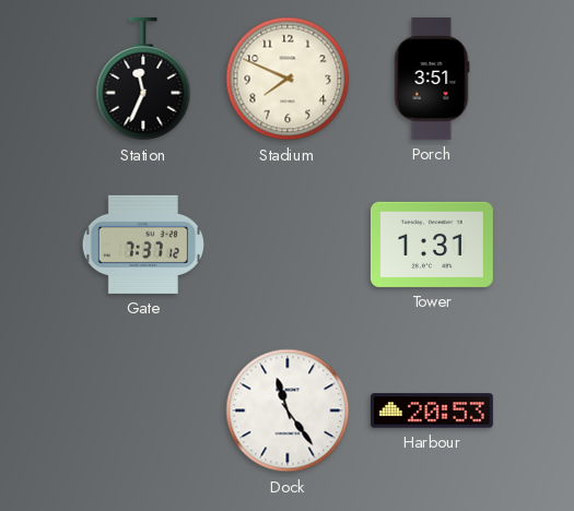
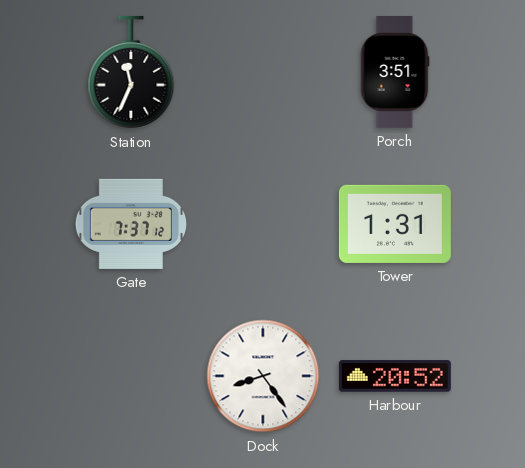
Stadium: 7:49 -> none (288, 79)
Dock: 11:24 -> 8:24 (263, 376)
Harbour: 20:53 -> 20:52 (395, 376)
